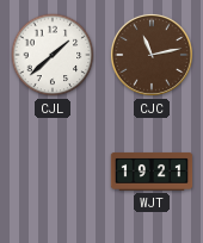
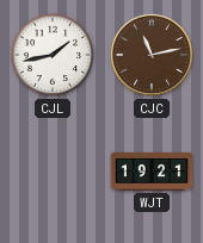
CJL: 1:38 -> 1:43 (53, 55)
